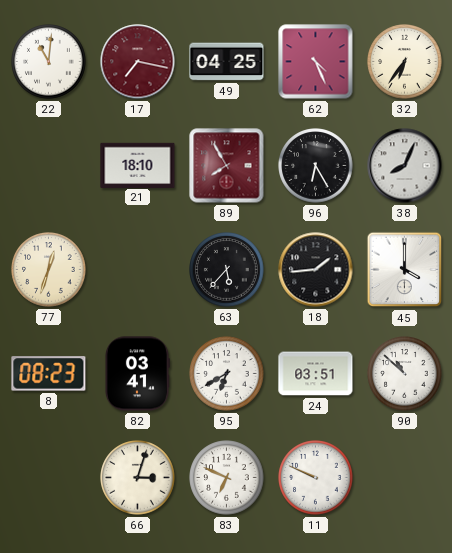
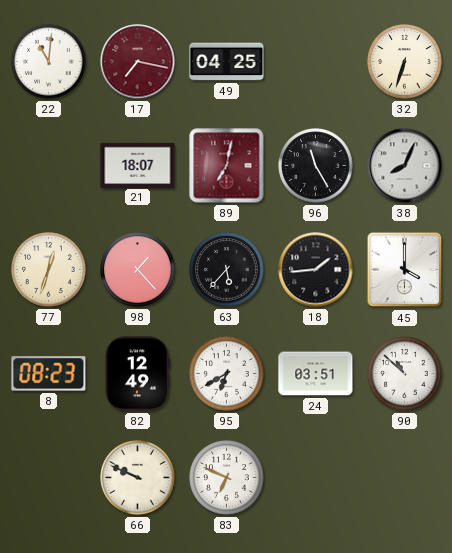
62: 4:26 -> none (316, 62)
32: 6:36 -> 6:33 (405, 62)
21: 18:10 -> 18:07 (138, 165)
89: 7:55 -> 7:02 (227, 166)
96: 6:25 -> 11:25 (316, 166)
98: none -> 1:23 (138, 270)
82: 03:41 -> 12:49 (137, 374)
66: 3:03 -> 9:49 (138, 478)
11: 9:49 -> none (316, 478)
